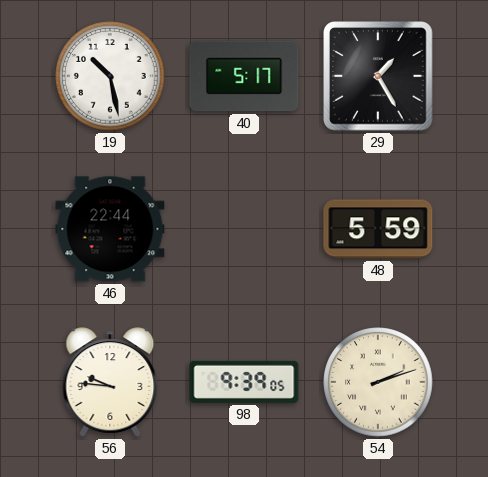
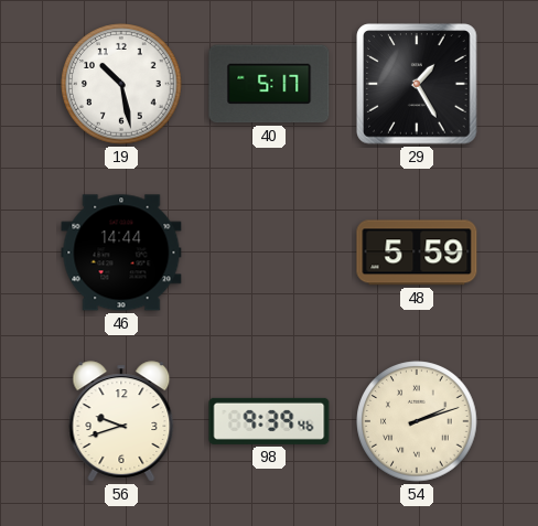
46: 22:44 -> 14:44 (121, 253)
56: 9:46 -> 9:42 (121, 421)
98: 9:39:05 -> 9:39:46 (269, 421)
